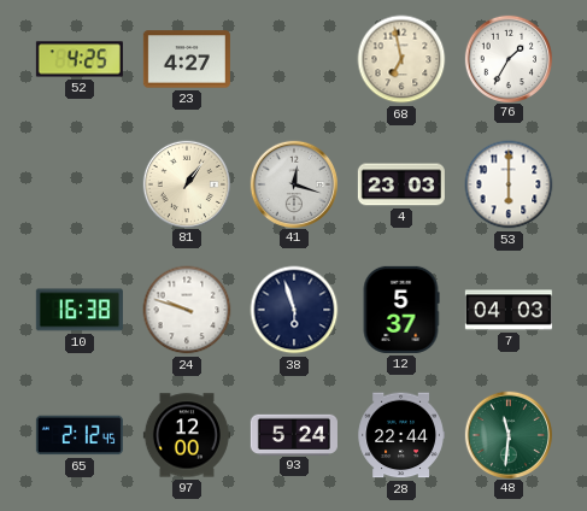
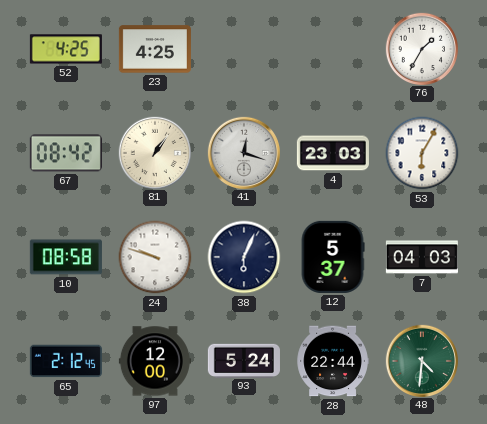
23: 4:27 -> 4:25 (155, 49)
68: 6:58 -> none (401, 59)
67: none -> 08:42 (66, 153)
53: 6:00 -> 6:05 (422, 153)
10: 16:38 -> 08:58 (66, 257)
38: 5:57 -> 6:04 (244, 257)
48: 11:31 -> 4:31 (421, 360)
